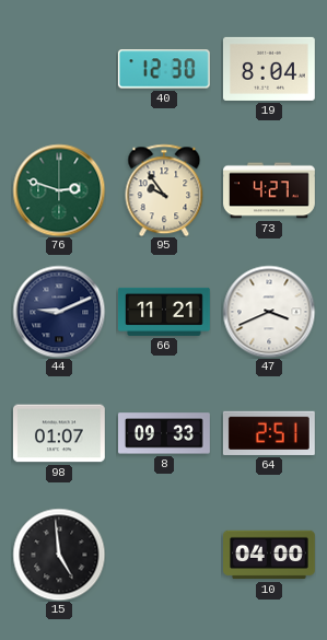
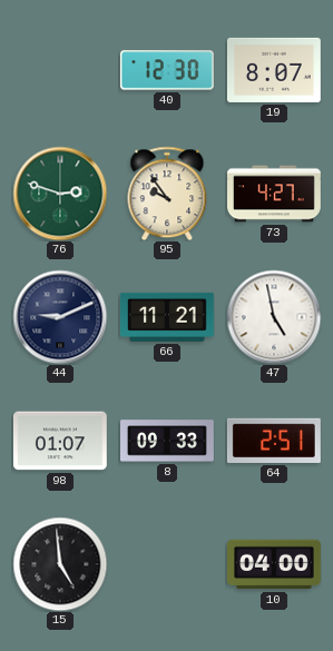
19: 8:04 -> 8:07 (274, 70)
47: 3:41 -> 4:58 (274, 317)
